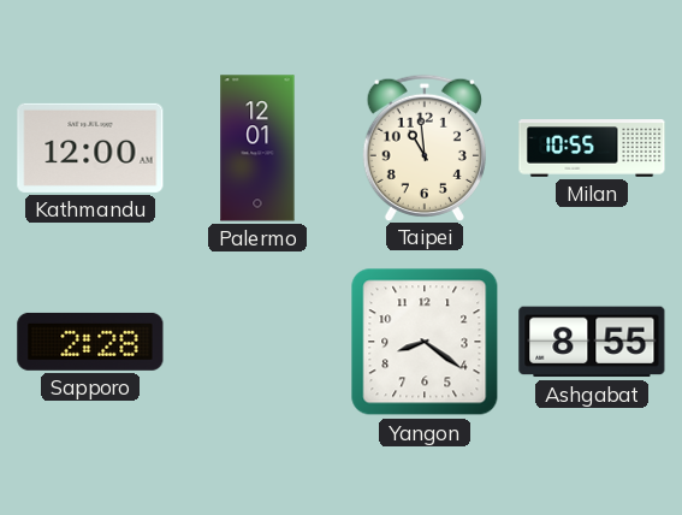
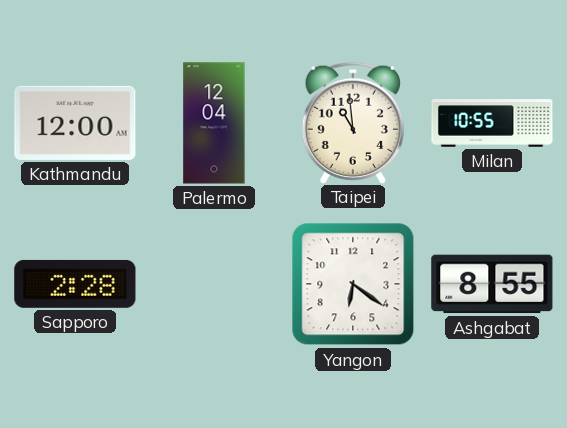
Palermo: 12:01 -> 12:04 (214, 123)
Yangon: 8:21 -> 6:21 (353, 284)
